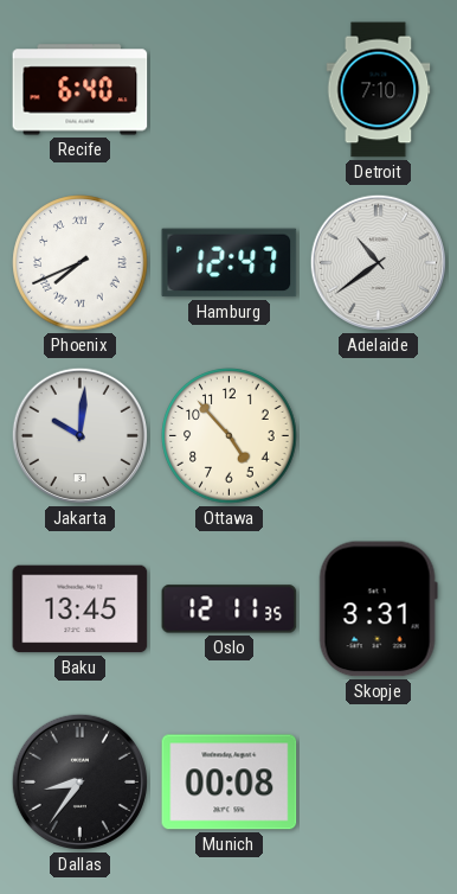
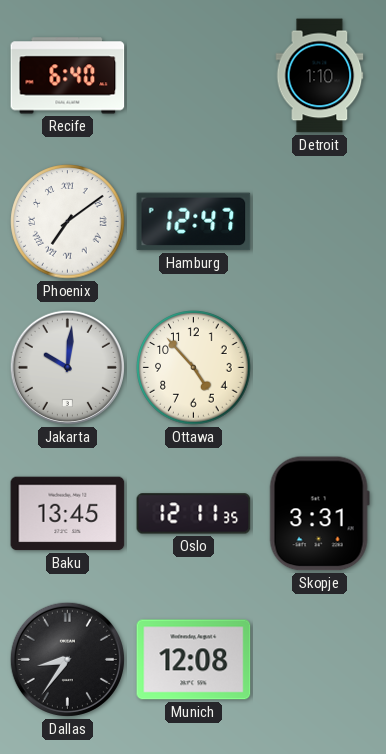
Detroit: 7:10 -> 1:10 (320, 76)
Phoenix: 7:41 -> 7:09 (68, 222)
Adelaide: 10:39 -> none (378, 262)
Munich: 00:08 -> 12:08 (194, 660)
